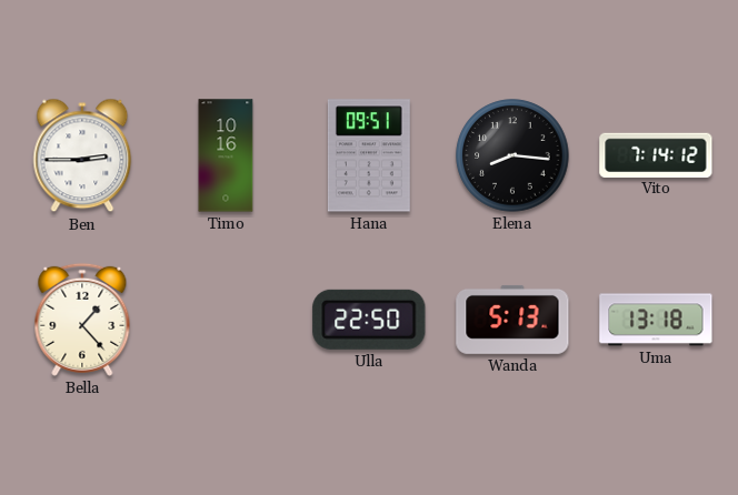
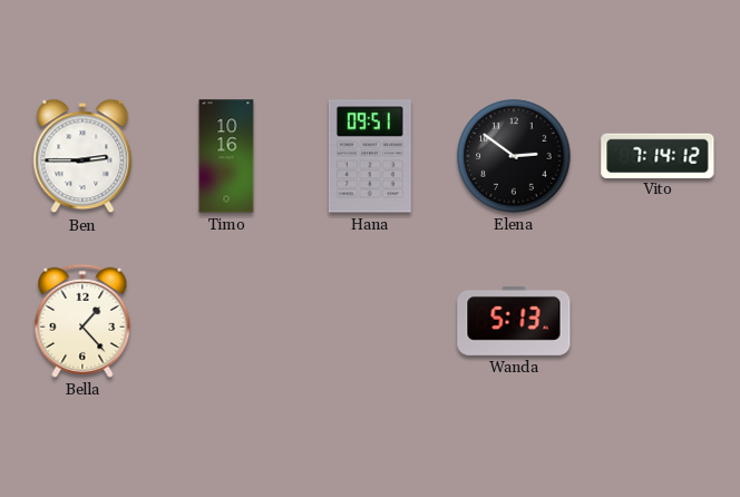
Elena: 8:16 -> 2:51 (514, 156)
Ulla: 22:50 -> none (369, 320)
Uma: 13:18 -> none (656, 320)
